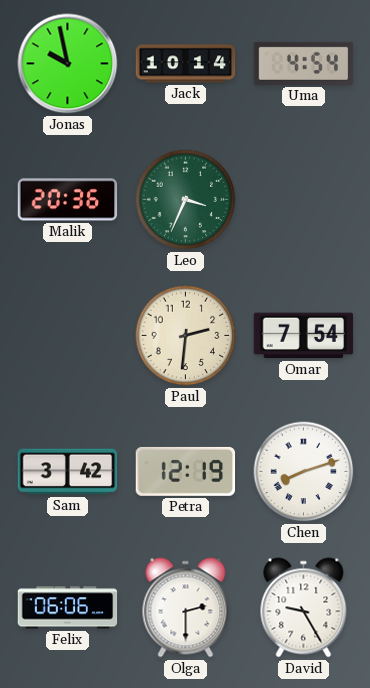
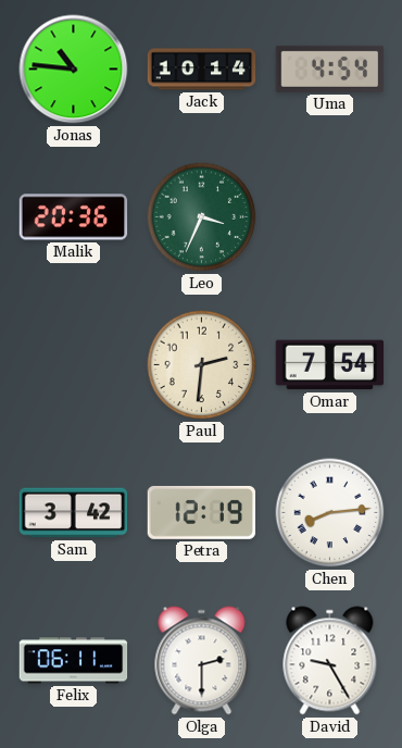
Jonas: 9:58 -> 10:46 (74, 70)
Chen: 8:12 -> 8:14 (330, 513)
Felix: 06:06 -> 06:11 (74, 661)
